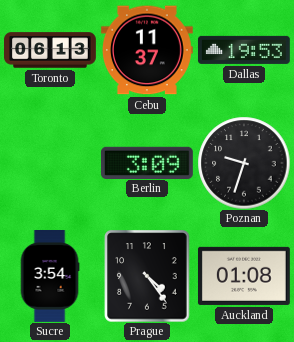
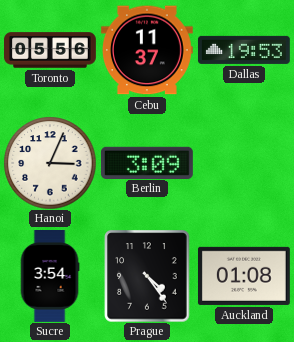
Toronto: 06:13 -> 05:56 (51, 50)
Hanoi: none -> 3:04 (50, 163)
Poznan: 9:33 -> none (244, 163)
